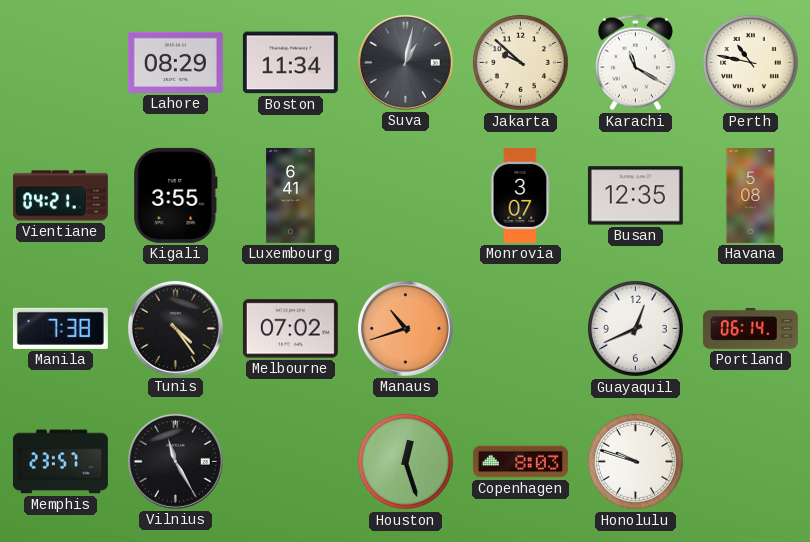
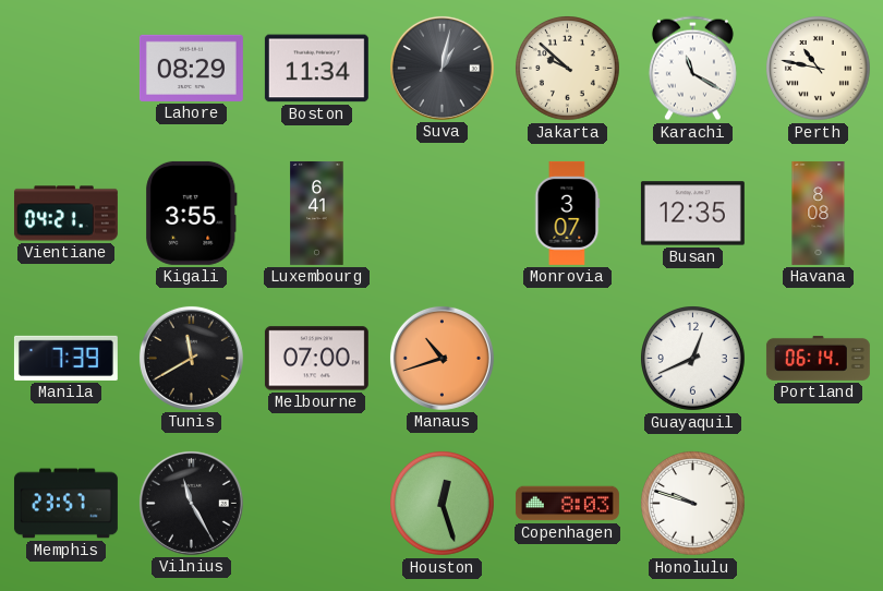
Havana: 5:08 -> 8:08 (819, 213)
Manila: 7:38 -> 7:39 (65, 358)
Tunis: 4:24 -> 11:40 (191, 358)
Melbourne: 07:02 -> 07:00 (316, 359)
